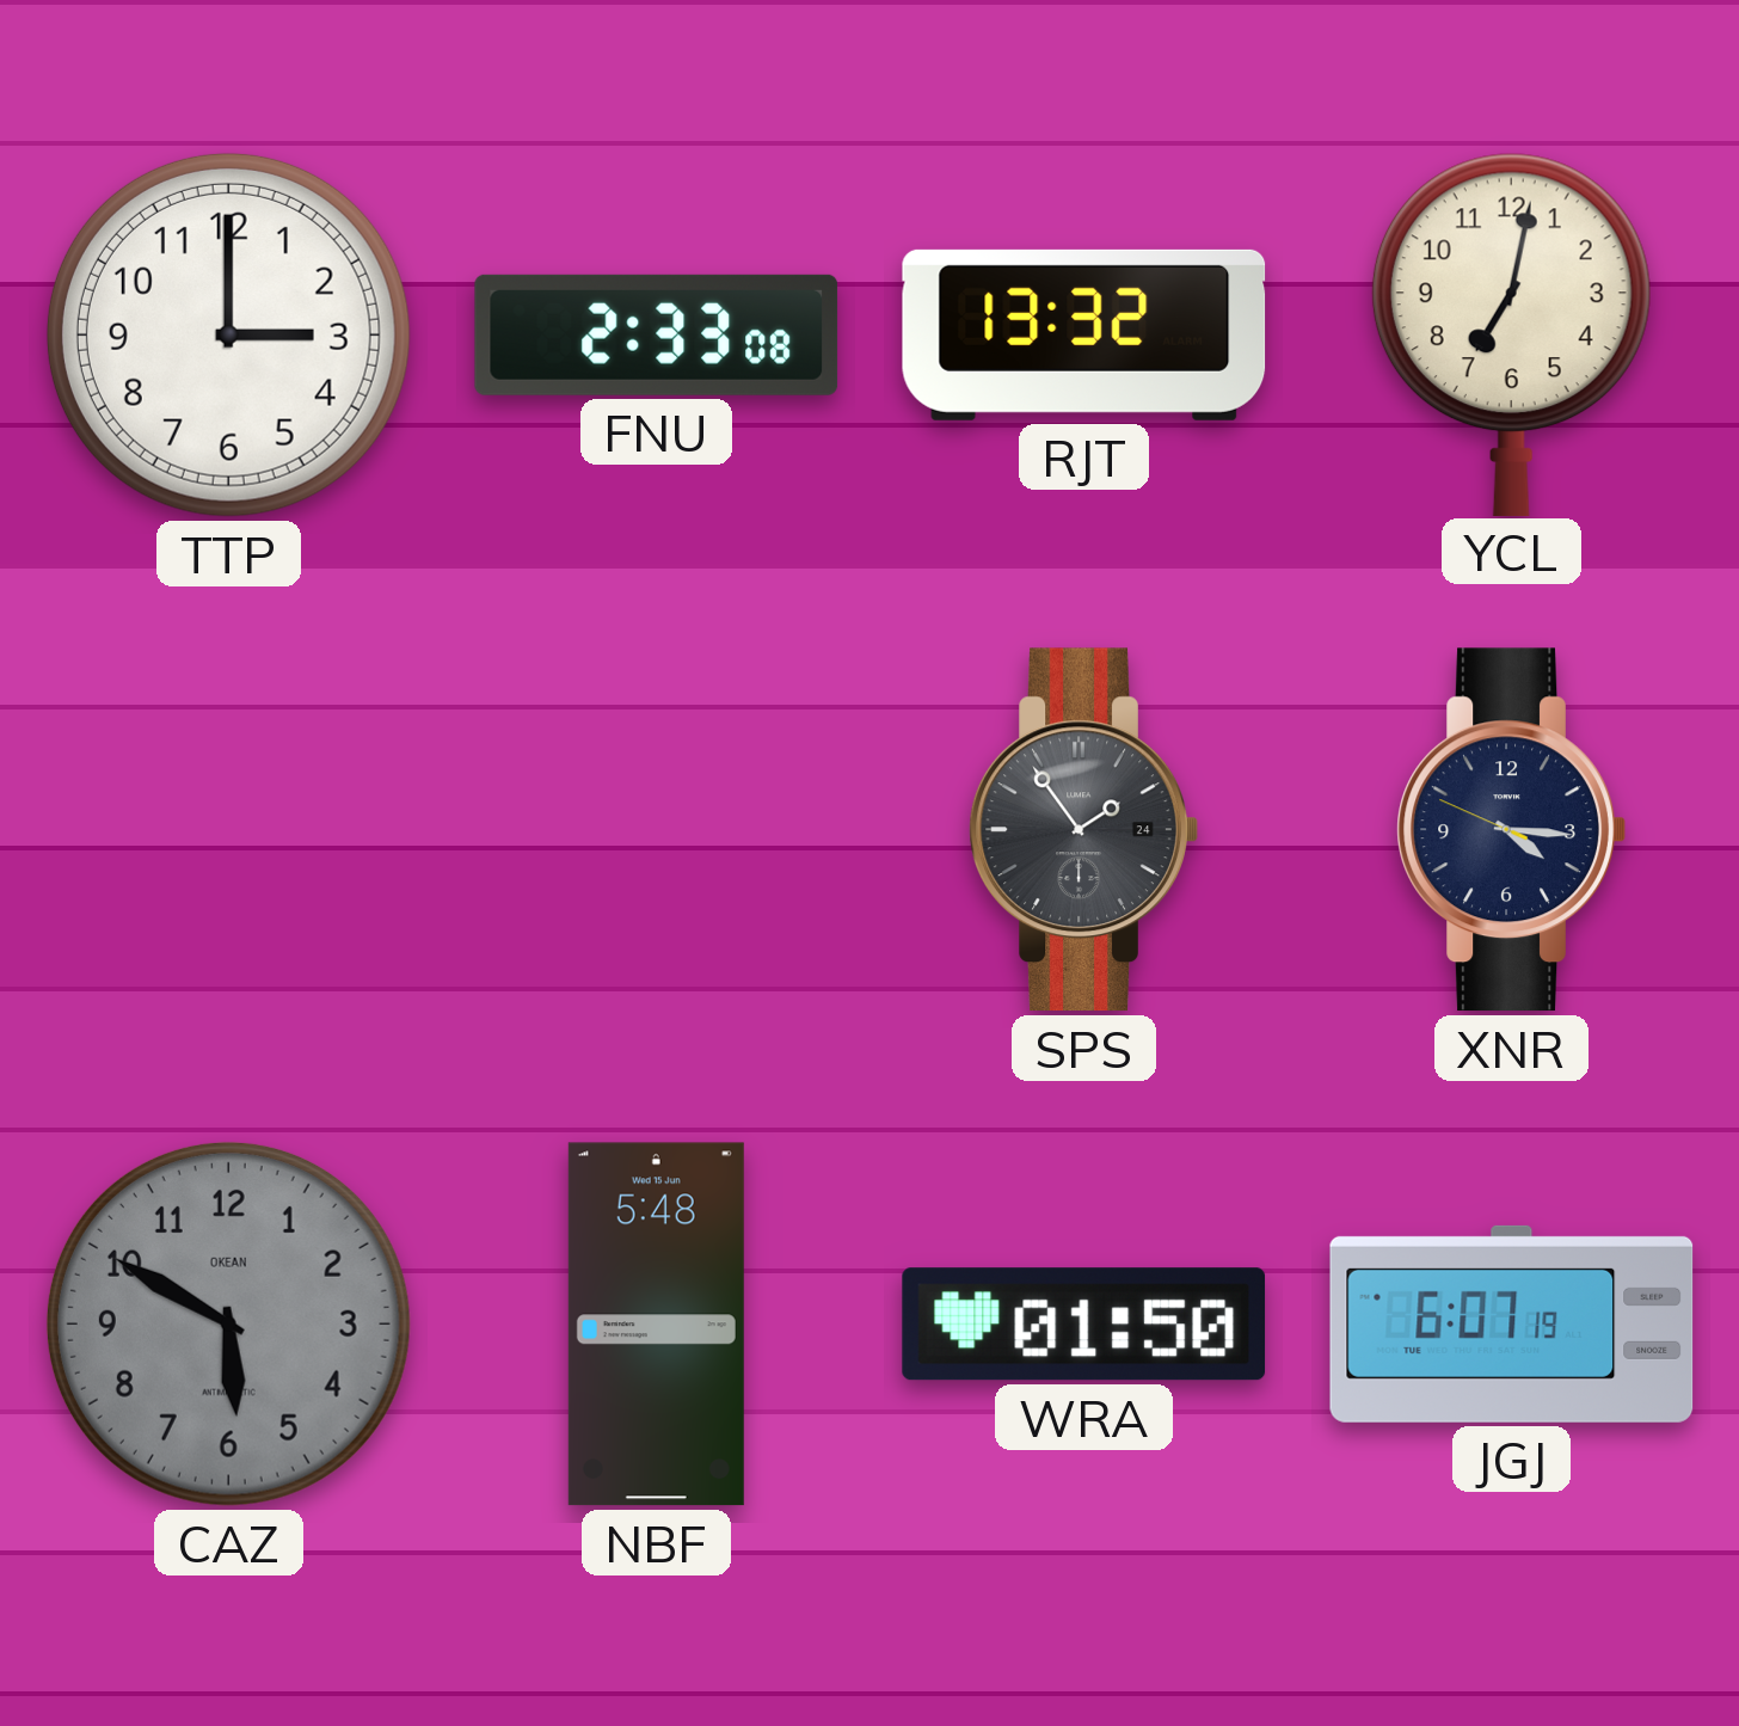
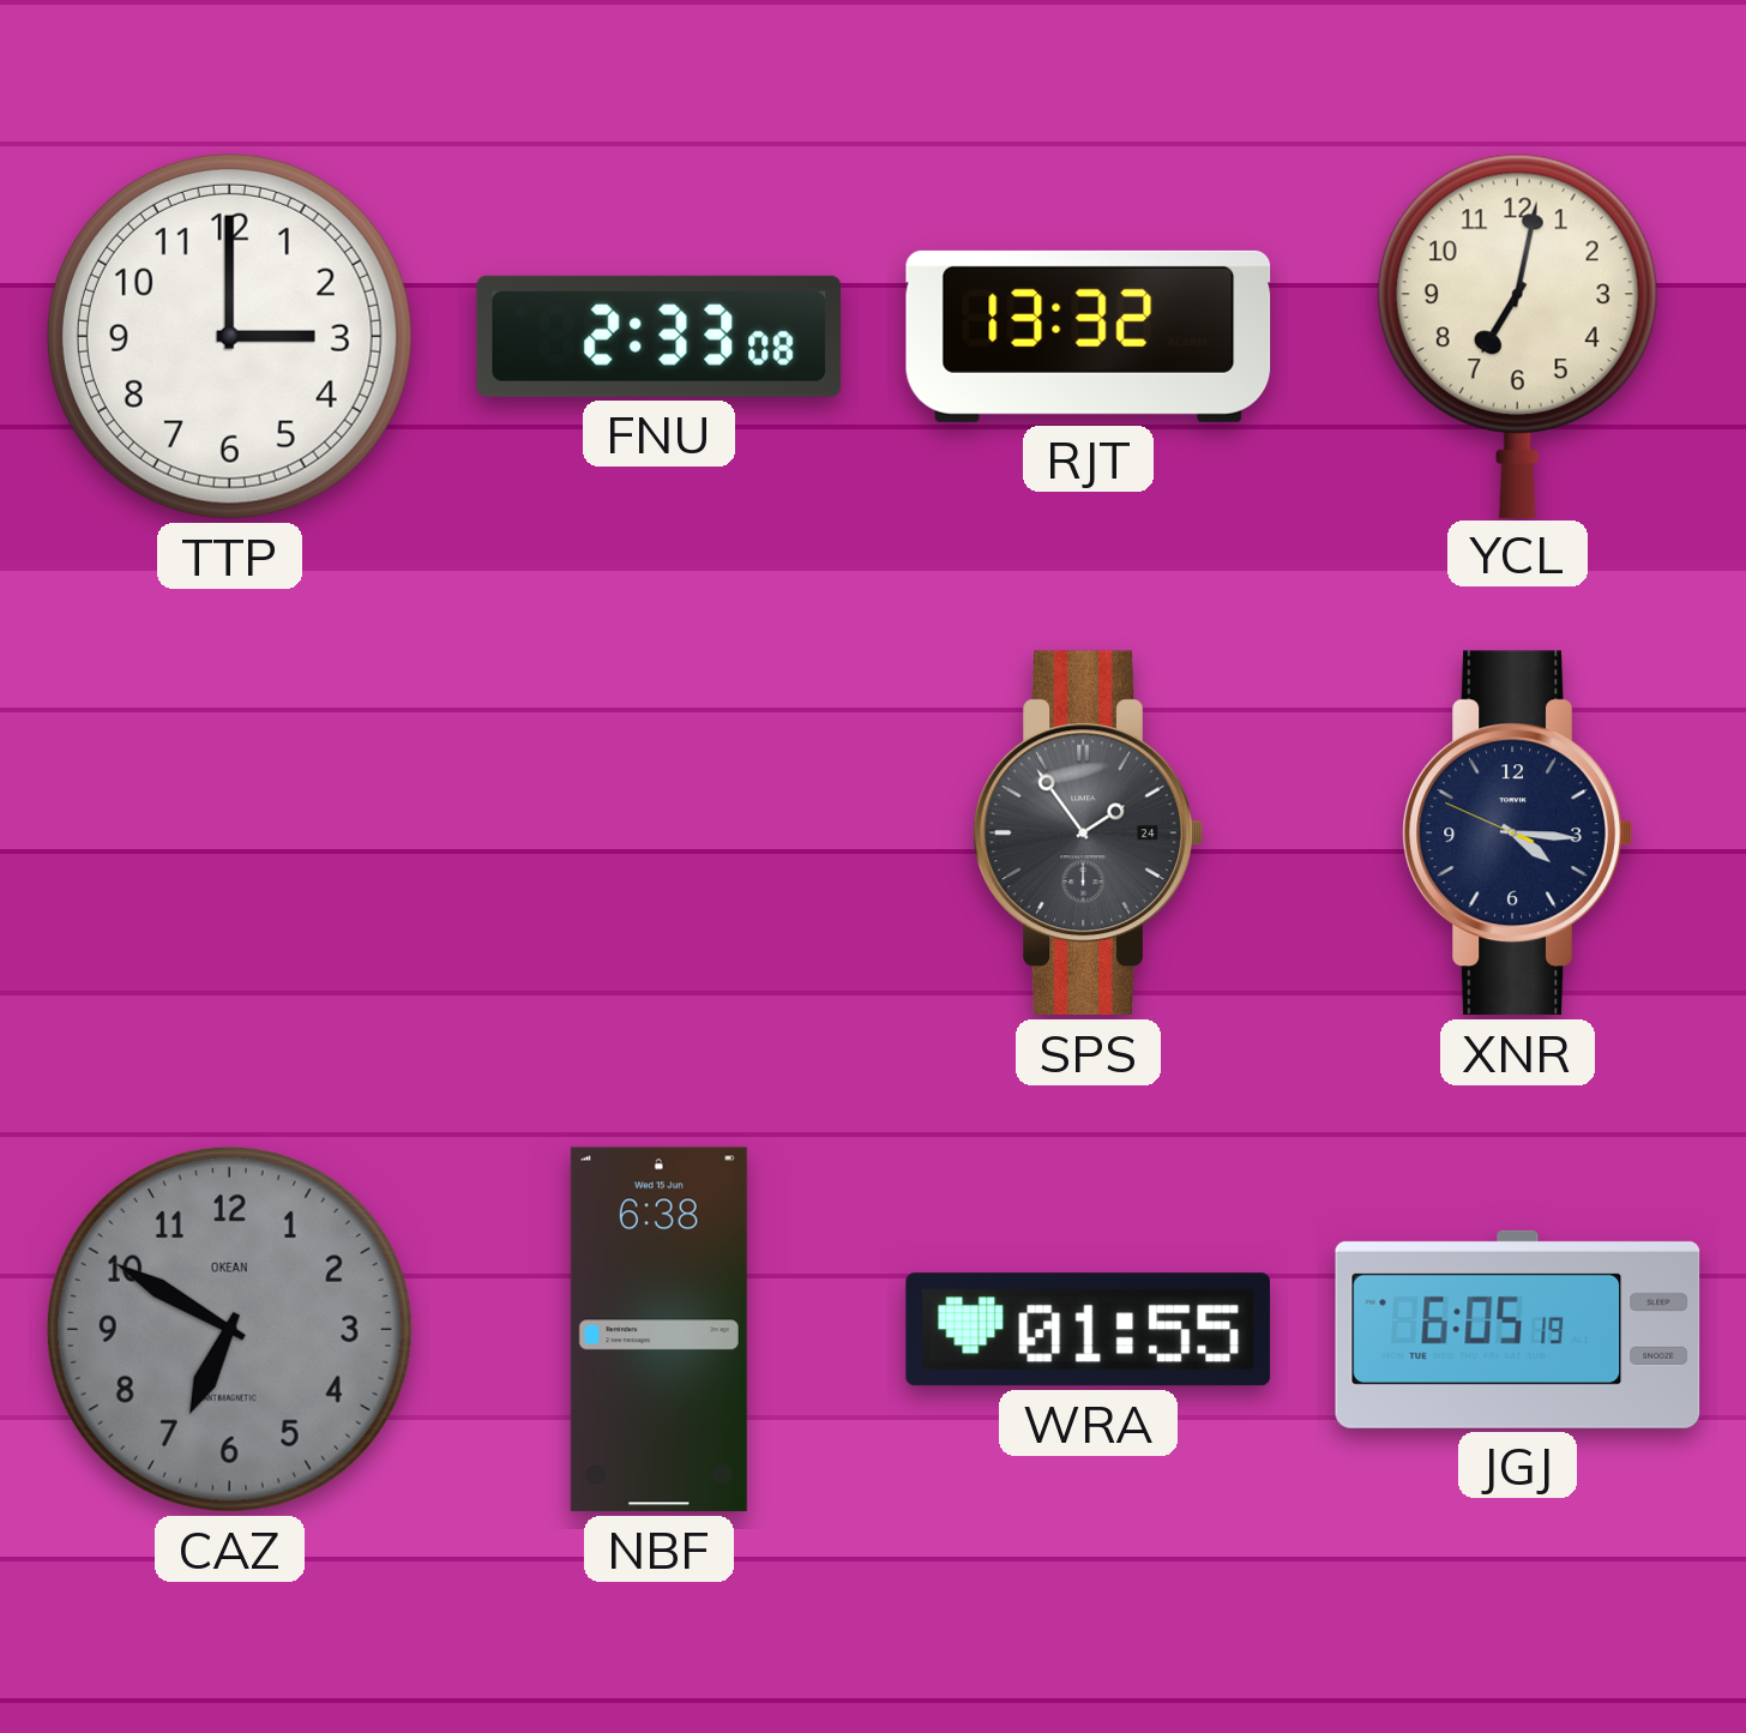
CAZ: 5:50 -> 6:50 (229, 1329)
NBF: 5:48 -> 6:38 (658, 1330)
WRA: 01:50 -> 01:55 (1089, 1330)
JGJ: 6:07 -> 6:05 (1518, 1329)
